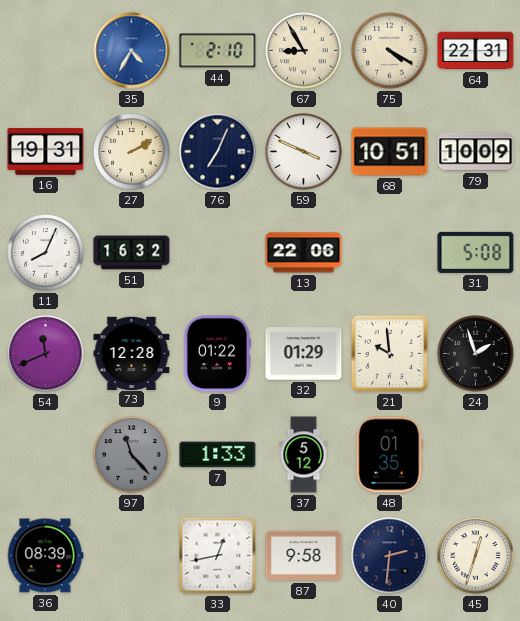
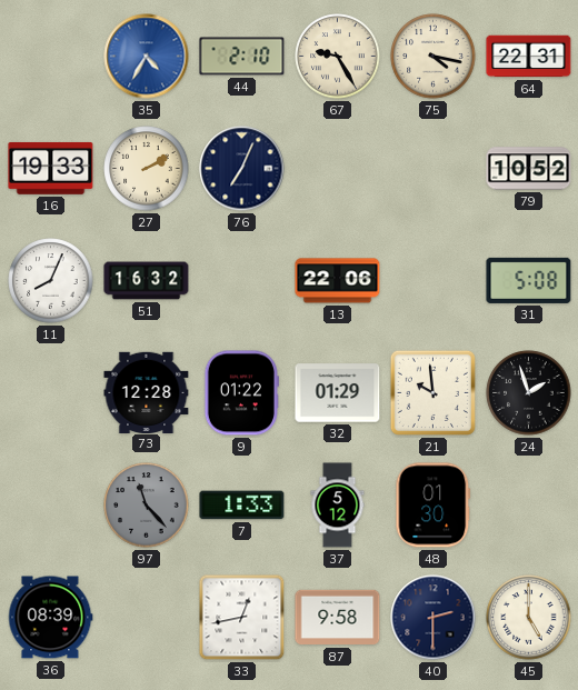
67: 8:55 -> 9:25 (338, 57)
75: 4:20 -> 4:17 (433, 57)
16: 19:31 -> 19:33 (51, 168)
59: 3:49 -> none (304, 152)
68: 10:51 -> none (390, 152)
79: 10:09 -> 10:52 (529, 169)
54: 11:41 -> none (46, 354)
48: 01:35 -> 01:30 (433, 506)
40: 2:31 -> 2:30 (433, 618)
45: 12:33 -> 5:00 (529, 618)
